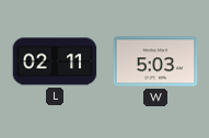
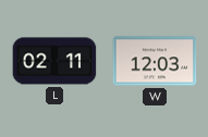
W: 5:03 -> 12:03 (155, 61)
